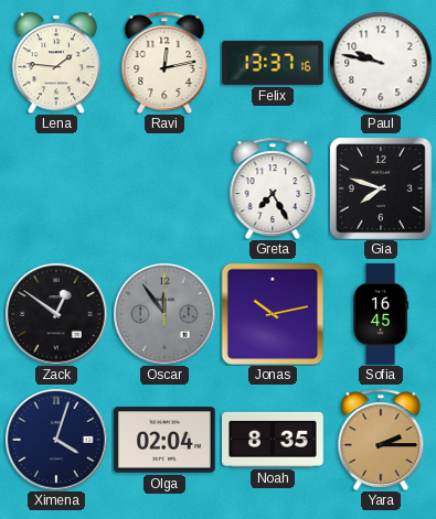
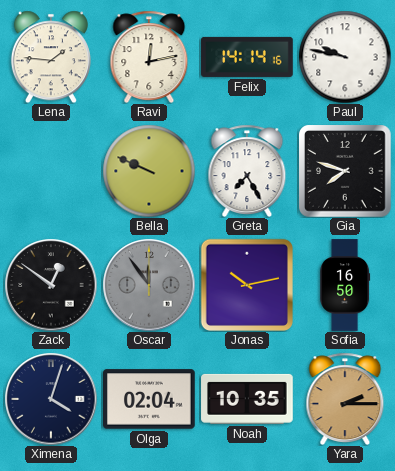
Felix: 13:37 -> 14:14 (247, 57)
Bella: none -> 9:49 (149, 171)
Sofia: 16:45 -> 16:50 (345, 285)
Noah: 8:35 -> 10:35 (247, 399)
